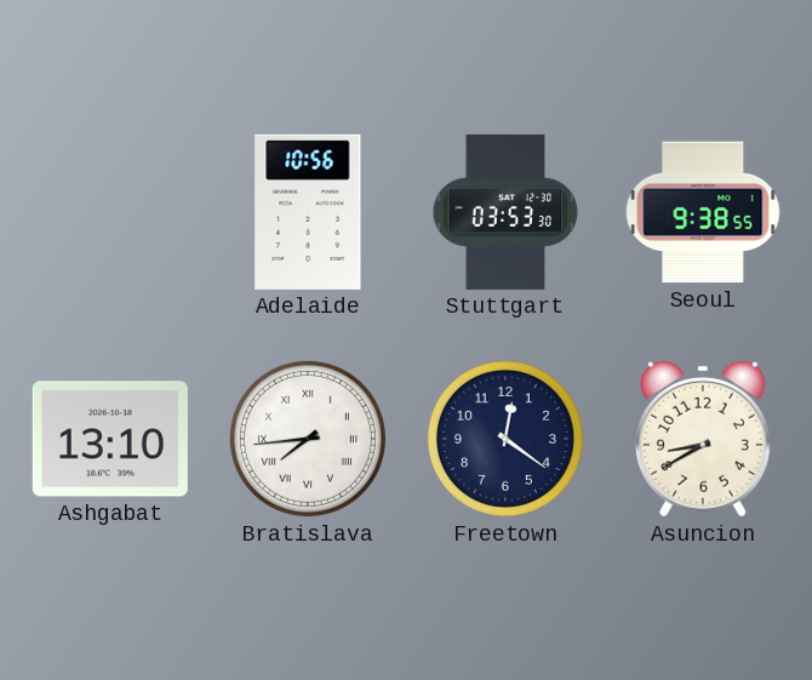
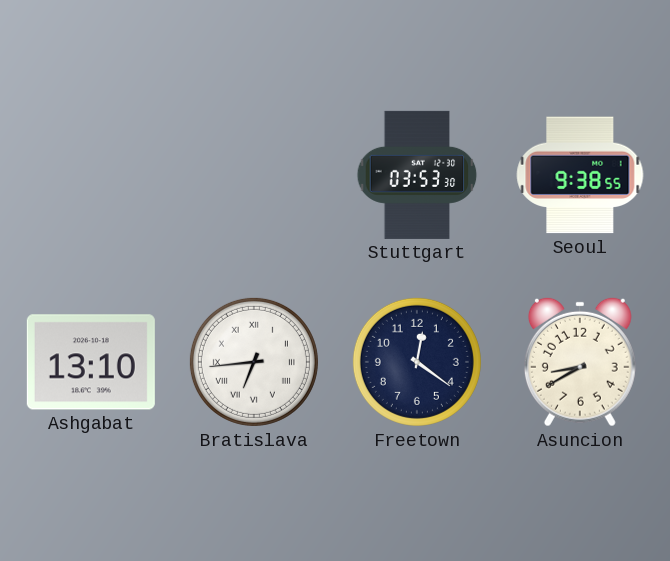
Adelaide: 10:56 -> none (308, 212)
Bratislava: 7:44 -> 6:44 (254, 362)
